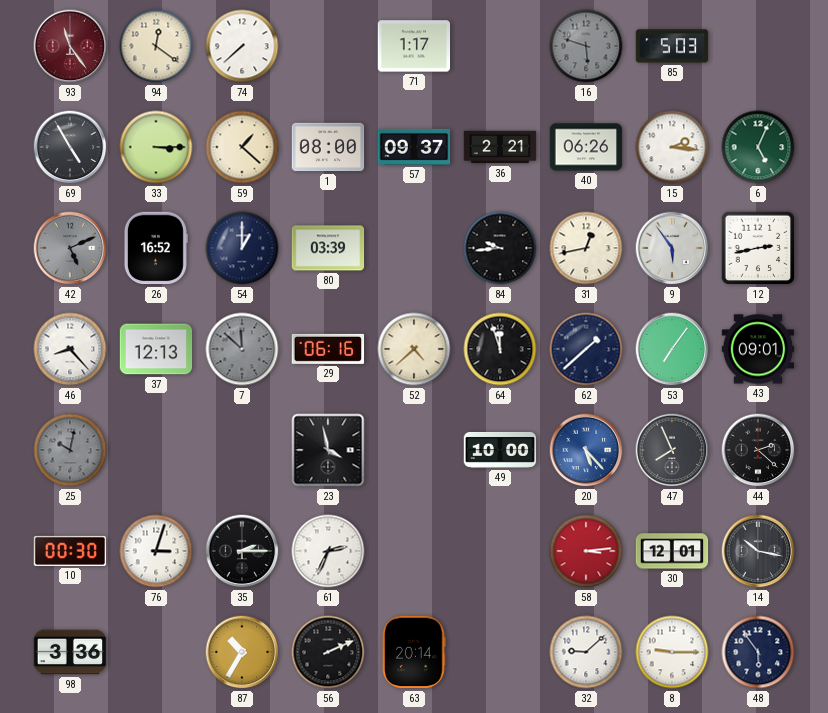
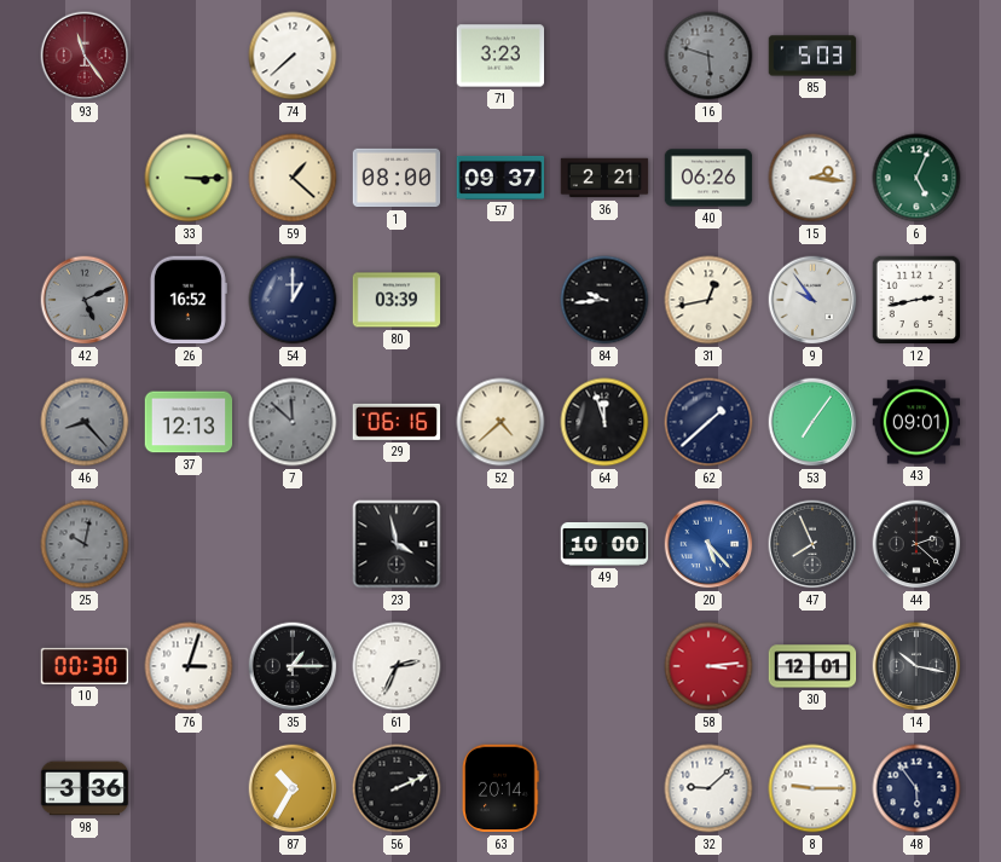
94: 12:21 -> none (156, 46)
71: 1:17 -> 3:23 (500, 56)
69: 4:55 -> none (70, 147)
9: 5:54 -> 9:54 (812, 300)
46 dial: white -> grey (85, 422)
35: 2:15 -> 1:15 (293, 666)
